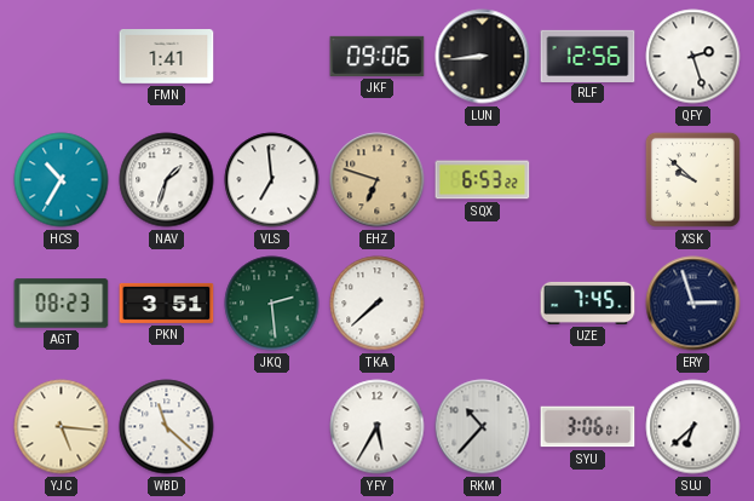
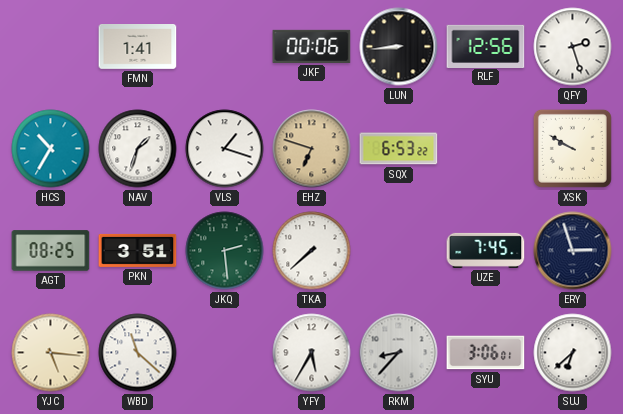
JKF: 09:06 -> 00:06 (312, 46)
VLS: 6:59 -> 1:18 (225, 149)
XSK: 9:52 -> 9:50 (572, 148)
AGT: 08:23 -> 08:25 (51, 251)
RKM: 10:37 -> 8:37 (399, 353)
